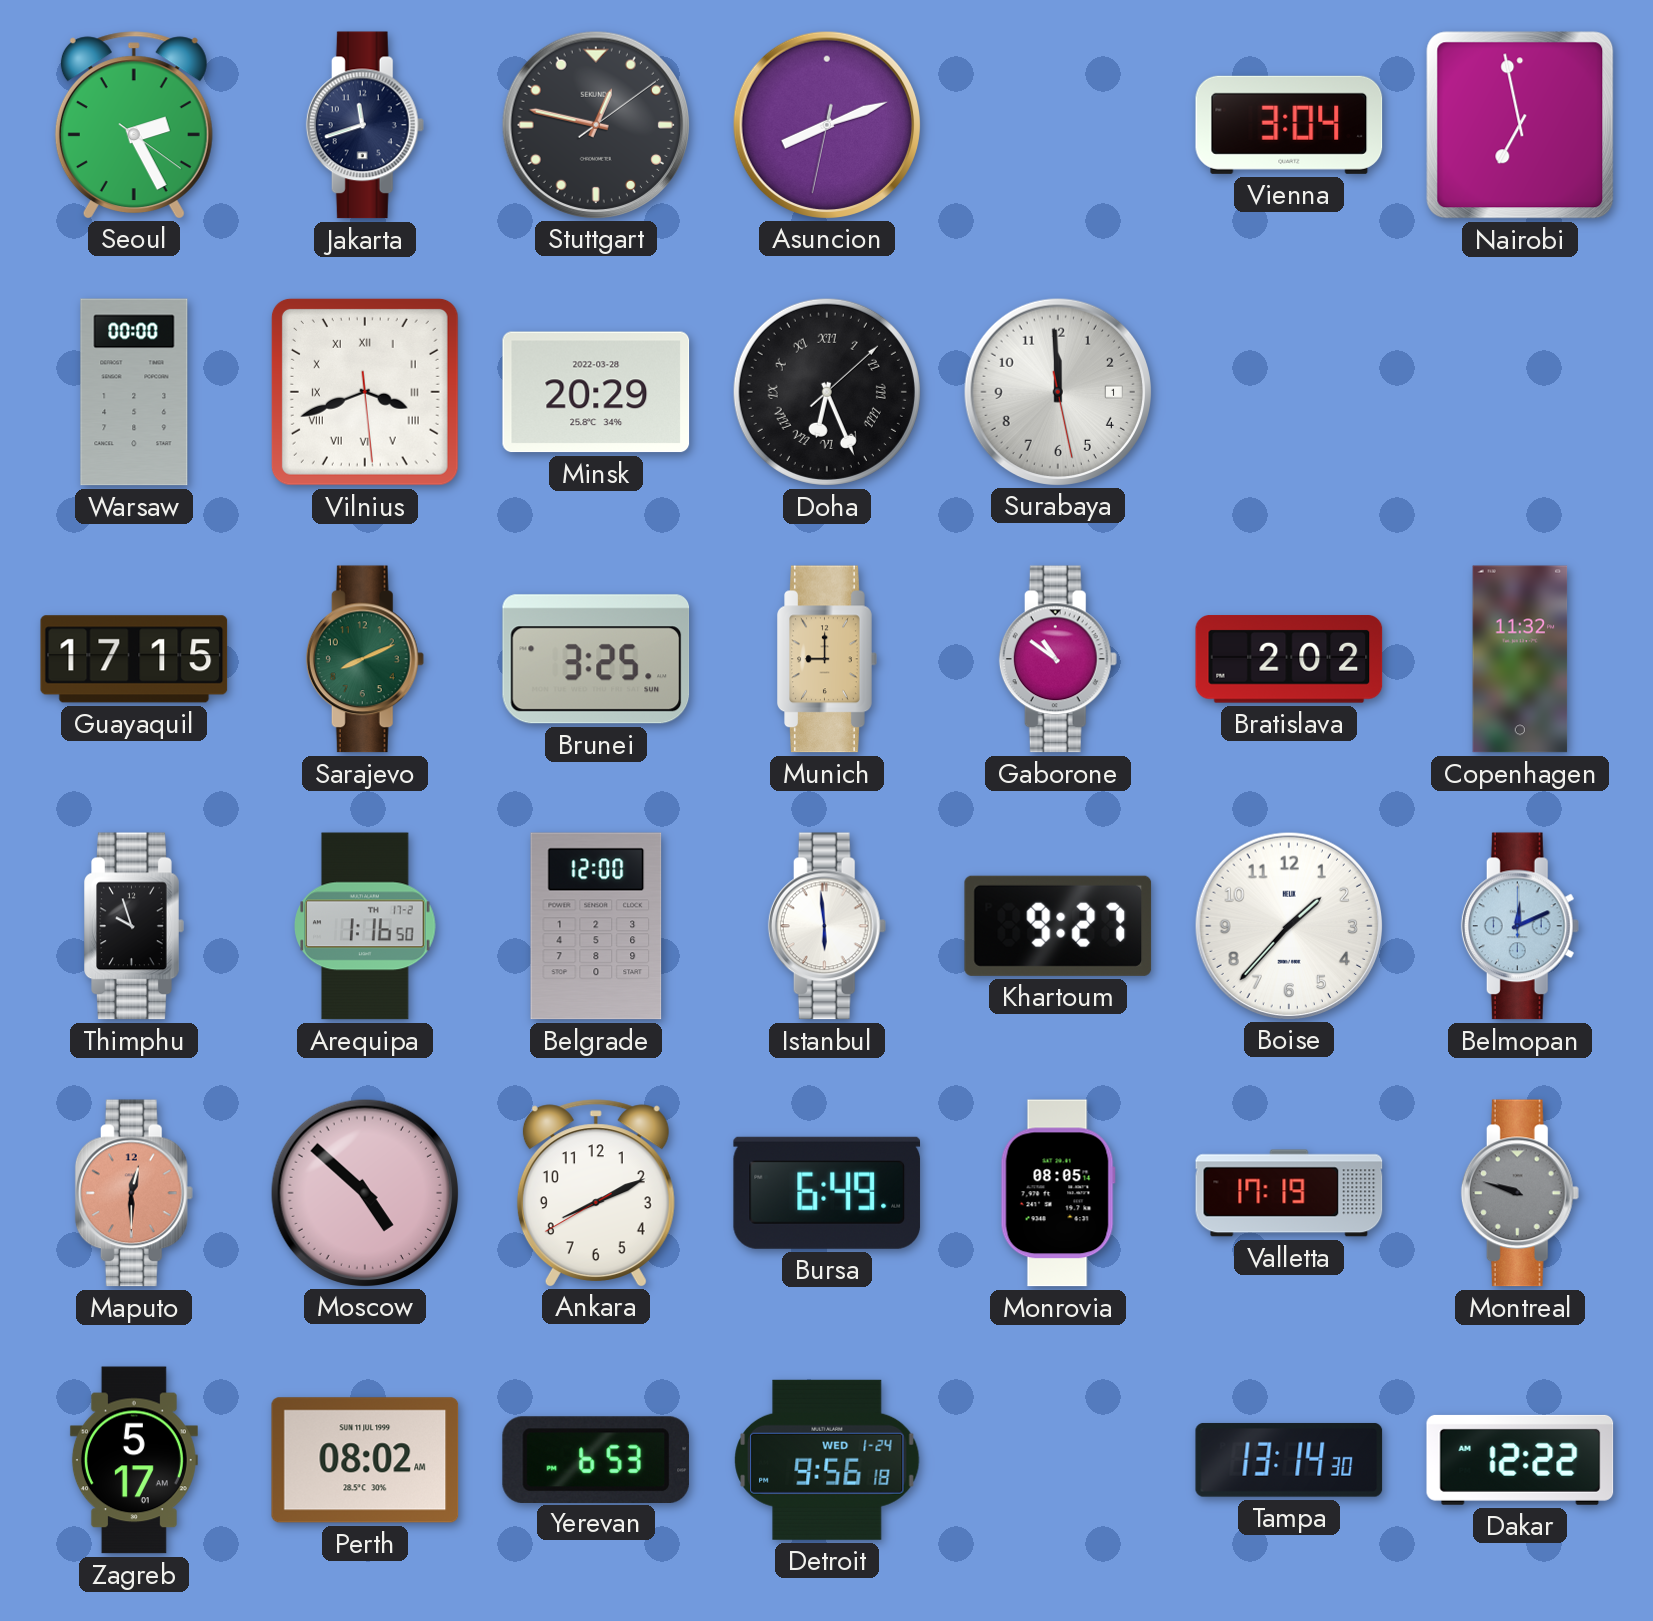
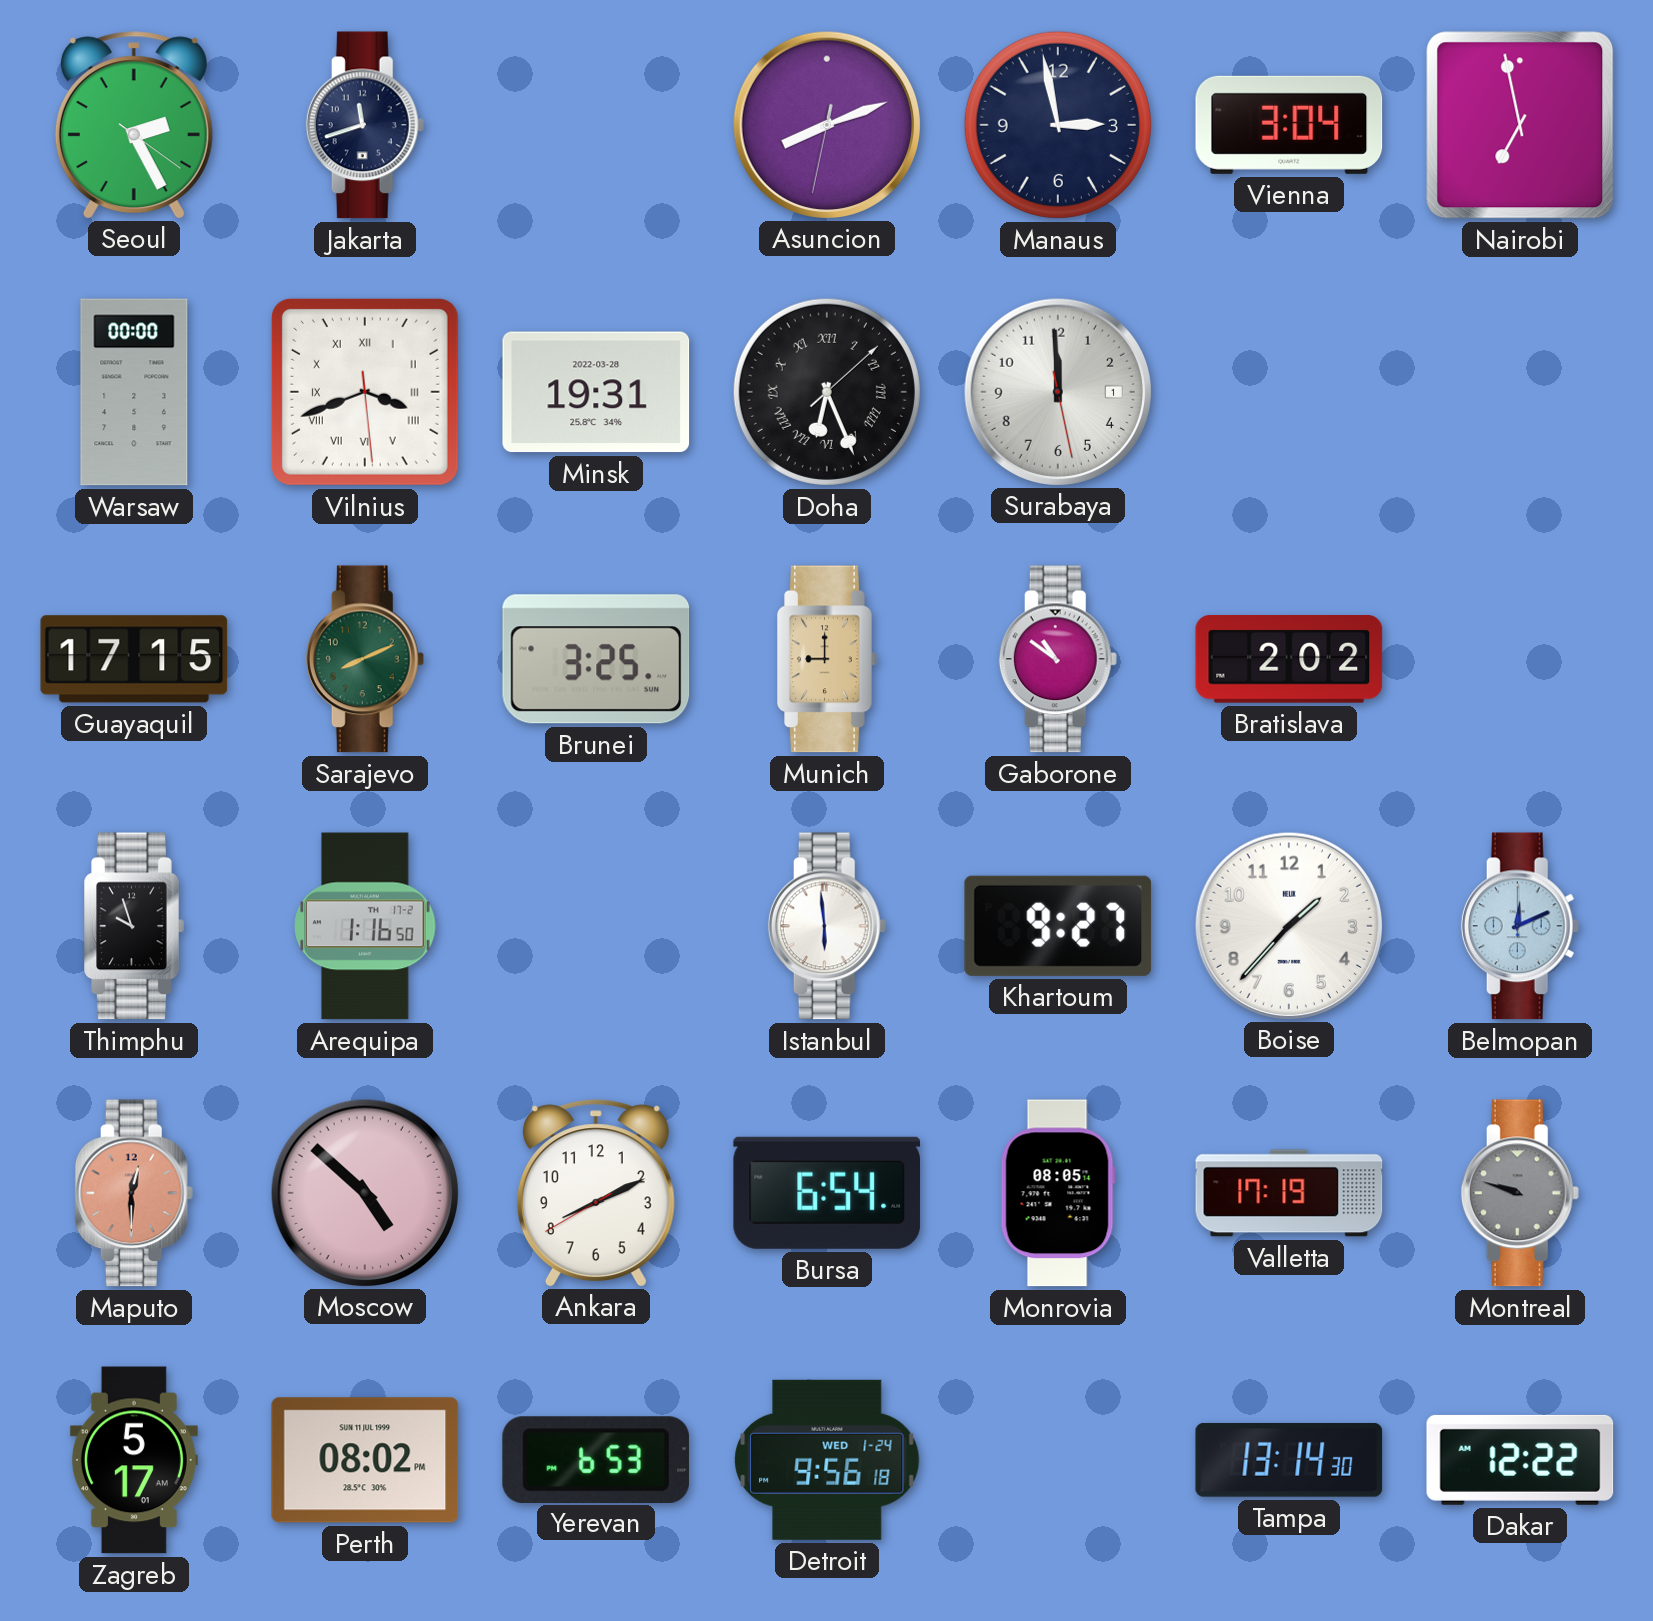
Stuttgart: 12:47 -> none (595, 124)
Manaus: none -> 2:58 (1058, 125)
Minsk: 20:29 -> 19:31 (596, 392)
Copenhagen: 11:32 -> none (1520, 659)
Belgrade: 12:00 -> none (596, 926)
Bursa: 6:49 -> 6:54 (827, 1193)
Perth: 08:02 AM -> 08:02 PM (365, 1460)
